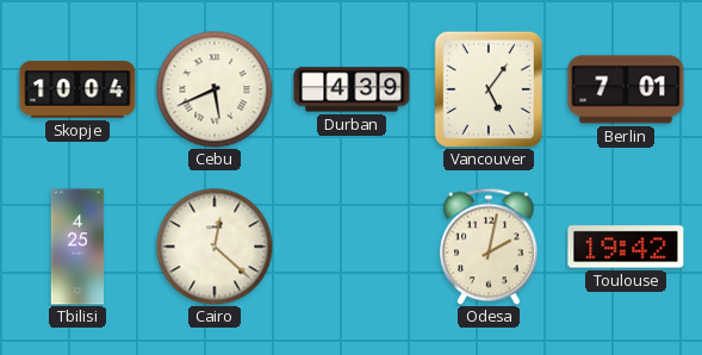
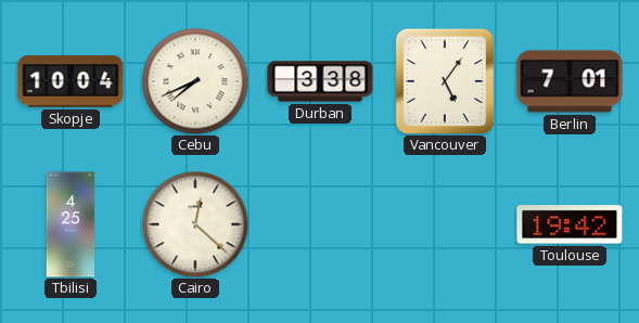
Cebu: 5:41 -> 7:41 (195, 81)
Durban: 4:39 -> 3:38 (320, 81)
Odesa: 2:02 -> none (489, 247)
